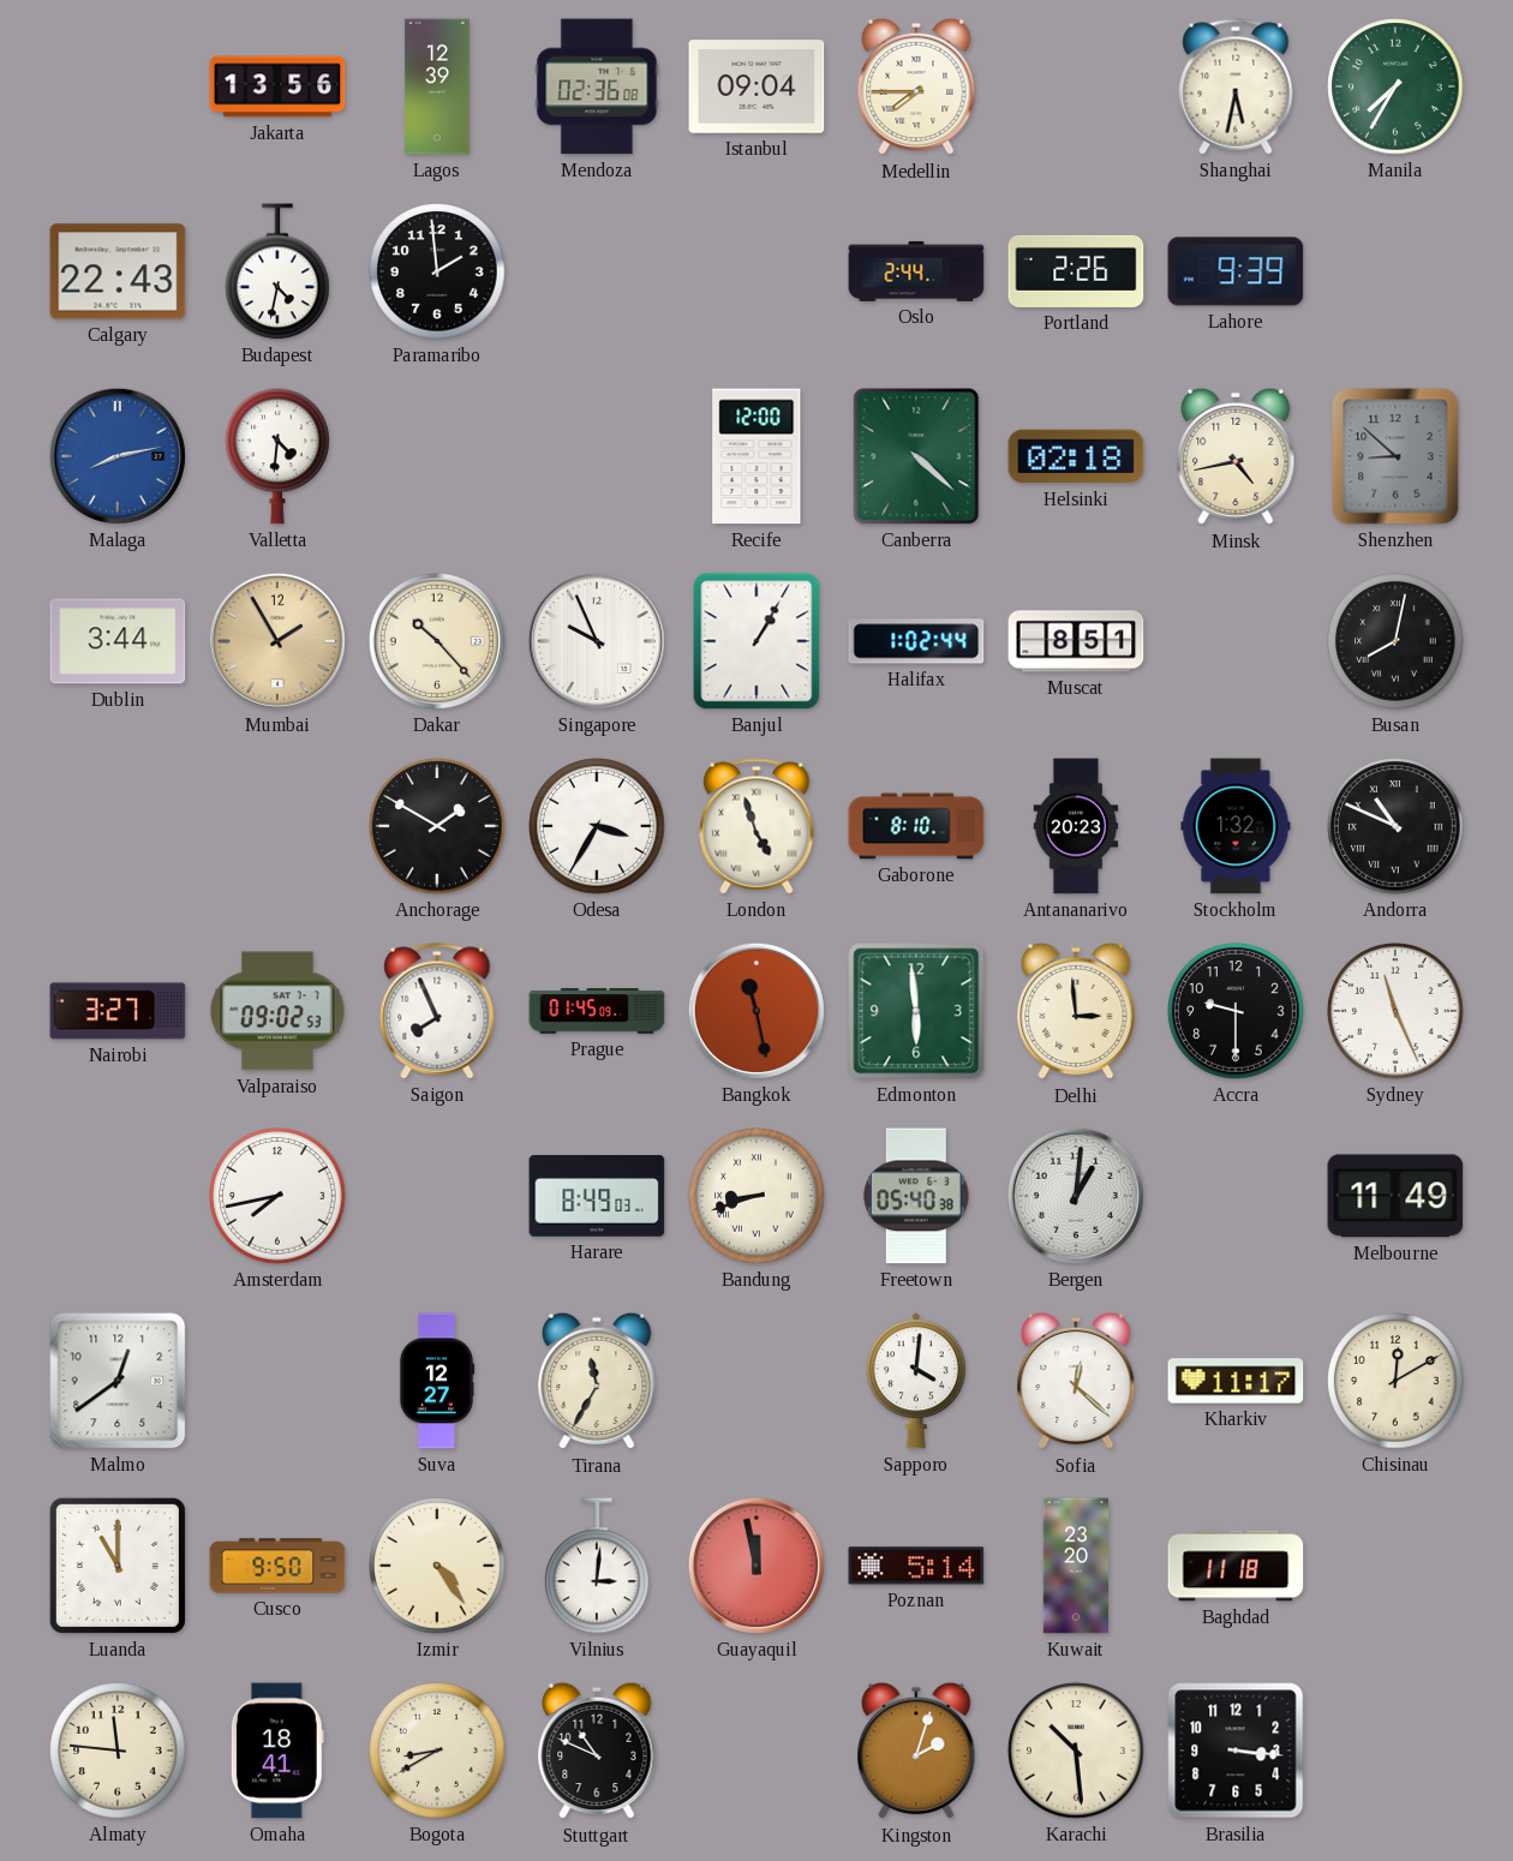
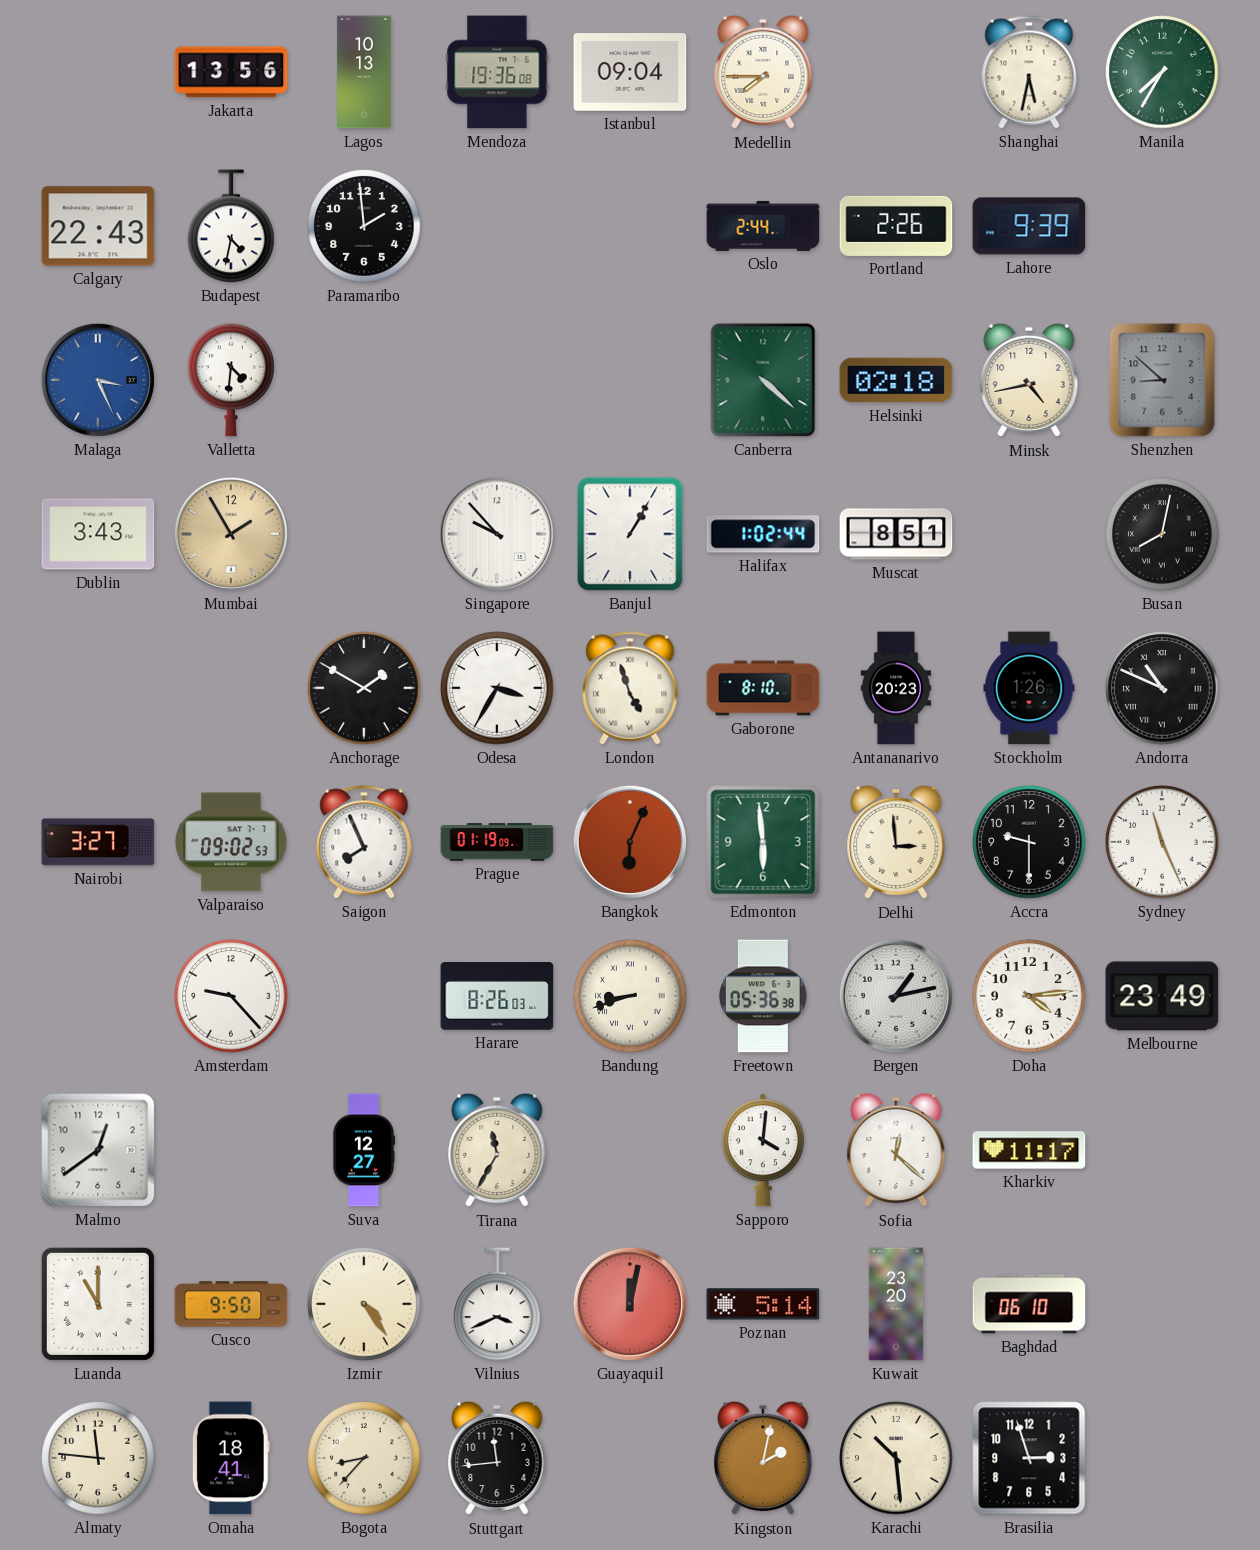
Lagos: 12:39 -> 10:13 (364, 72)
Mendoza: 02:36 -> 19:36 (497, 72)
Malaga: 8:13 -> 3:26 (98, 380)
Recife: 12:00 -> none (756, 456)
Dublin: 3:44 -> 3:43 (98, 534)
Dakar: 10:23 -> none (437, 641)
Singapore: 9:56 -> 9:53 (497, 534)
Stockholm: 1:32 -> 1:26 (1029, 688)
Prague: 01:45 -> 01:19 (497, 842)
Bangkok: 11:28 -> 6:04 (630, 842)
Amsterdam: 7:43 -> 9:23 (231, 996)
Harare: 8:49 -> 8:26 (497, 996)
Freetown: 05:40 -> 05:36 (764, 996)
Bergen: 1:01 -> 1:13 (896, 996)
Doha: none -> 4:14 (1029, 996)
Melbourne: 11:49 -> 23:49 (1162, 996)
Chisinau: 12:10 -> none (1395, 1381)
Vilnius: 3:01 -> 3:41 (497, 1304)
Guayaquil: 11:58 -> 12:02 (630, 1304)
Baghdad: 11:18 -> 06:10 (1029, 1304)
Bogota: 8:40 -> 8:37 (364, 1458)
Stuttgart: 10:49 -> 11:44 (497, 1458)
Kingston: 2:03 -> 2:02 (763, 1458)
Brasilia: 3:16 -> 2:57 (1029, 1458)
